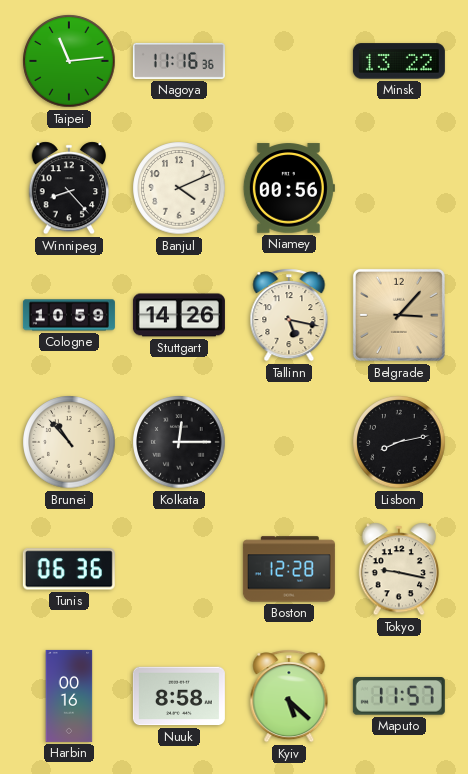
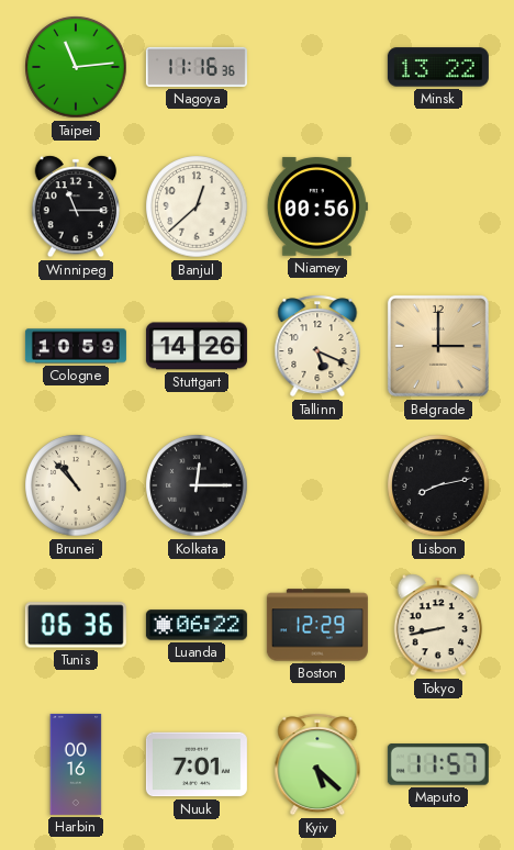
Winnipeg: 8:23 -> 11:15 (76, 206)
Banjul: 4:11 -> 12:38 (197, 206)
Tallinn: 5:17 -> 5:19 (317, 346)
Belgrade: 3:07 -> 3:00 (438, 346)
Luanda: none -> 06:22 (197, 625)
Boston: 12:28 -> 12:29 (317, 625)
Tokyo: 9:17 -> 8:43 (438, 625)
Nuuk: 8:58 -> 7:01 (197, 764)
